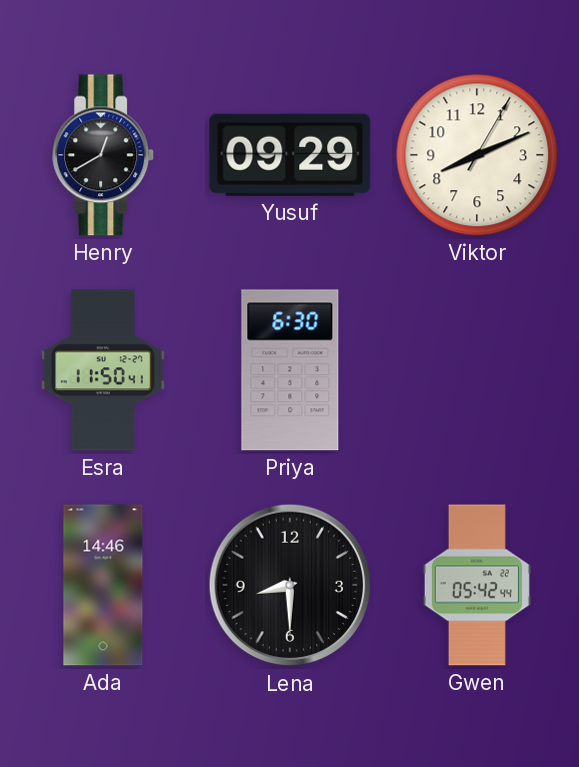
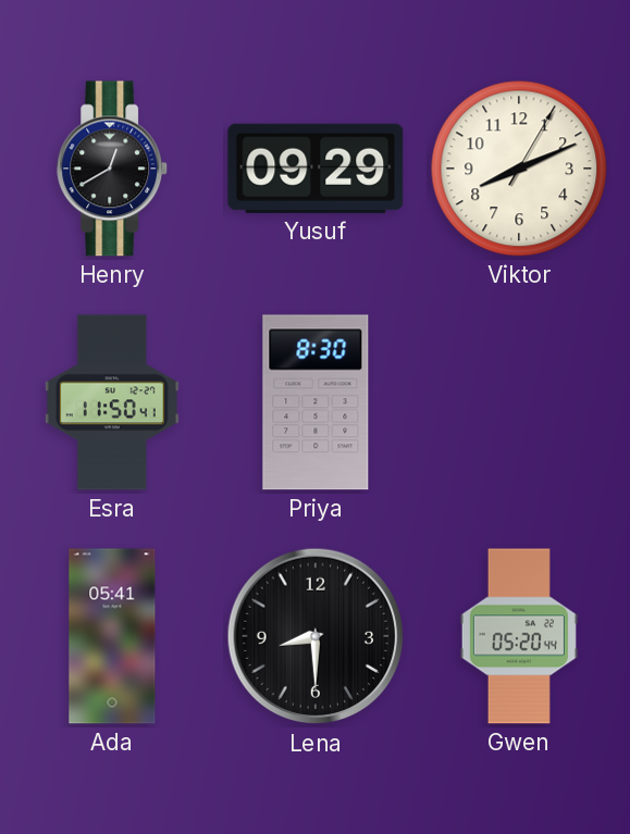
Priya: 6:30 -> 8:30 (316, 402)
Ada: 14:46 -> 05:41 (112, 636)
Gwen: 05:42 -> 05:20 (519, 636)
